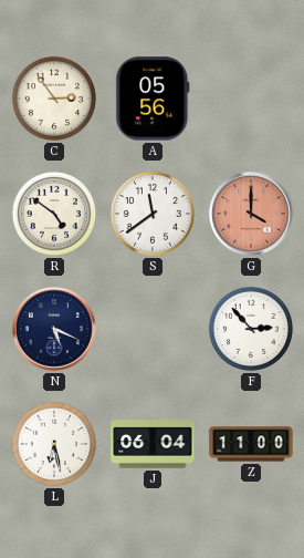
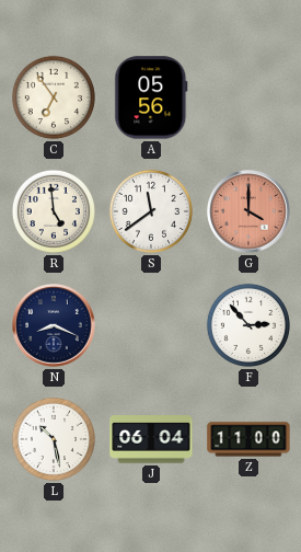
C: 2:54 -> 6:54 (54, 97)
R: 4:51 -> 4:59 (54, 211)
N: 5:19 -> 8:19 (55, 326)
L: 6:28 -> 10:28 (54, 439)
